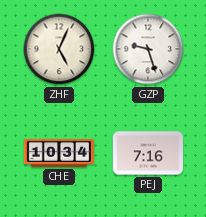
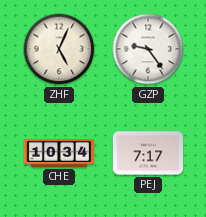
GZP: 9:27 -> 9:24 (148, 49)
PEJ: 7:16 -> 7:17 (147, 153)
